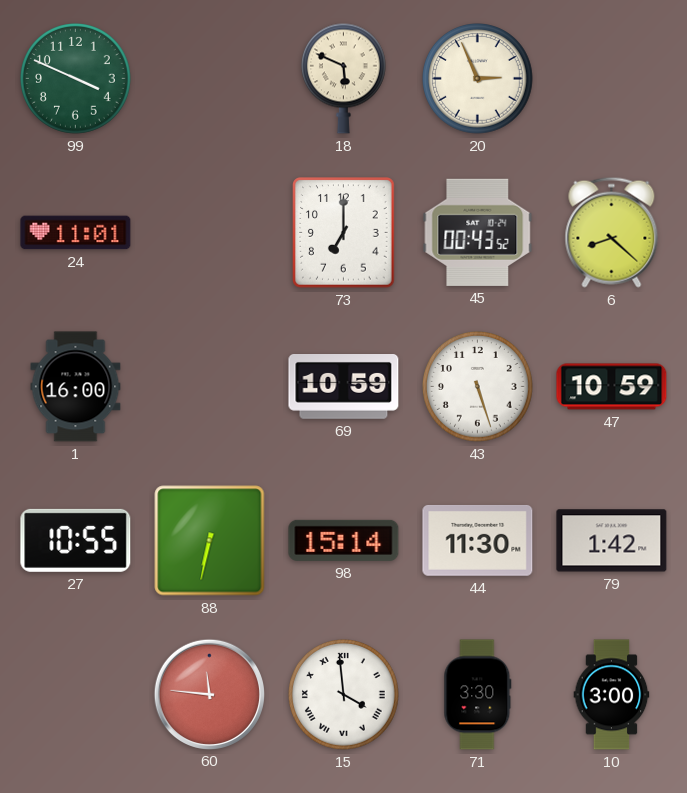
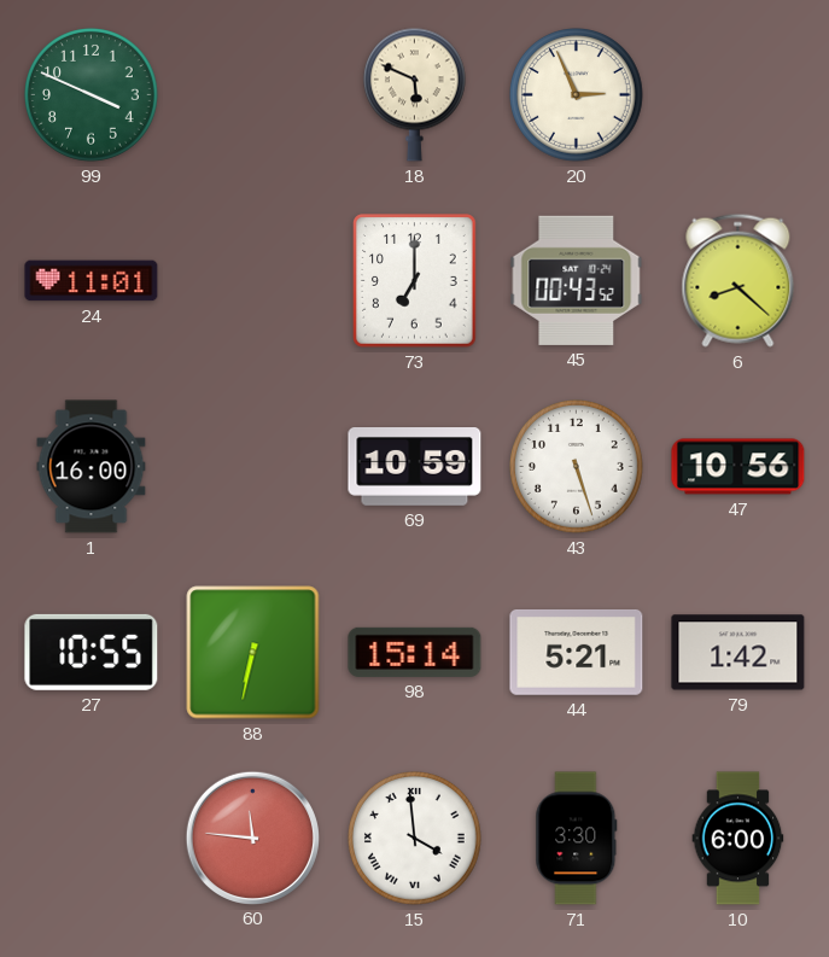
47: 10:59 -> 10:56 (738, 467)
44: 11:30 -> 5:21 (577, 652)
10: 3:00 -> 6:00 (738, 839)
